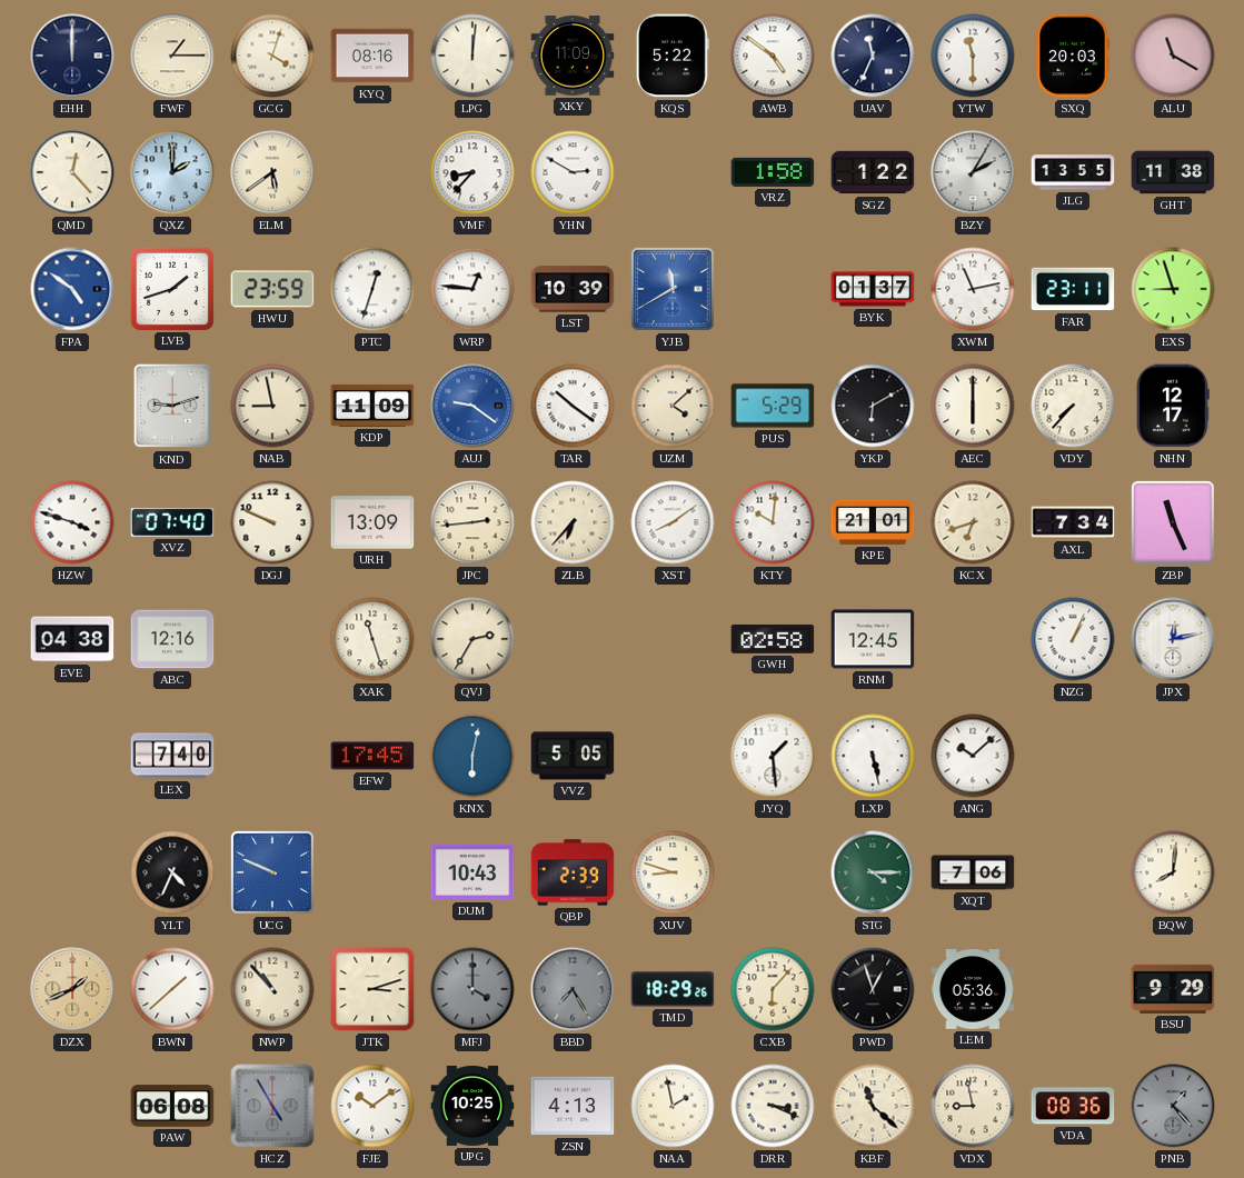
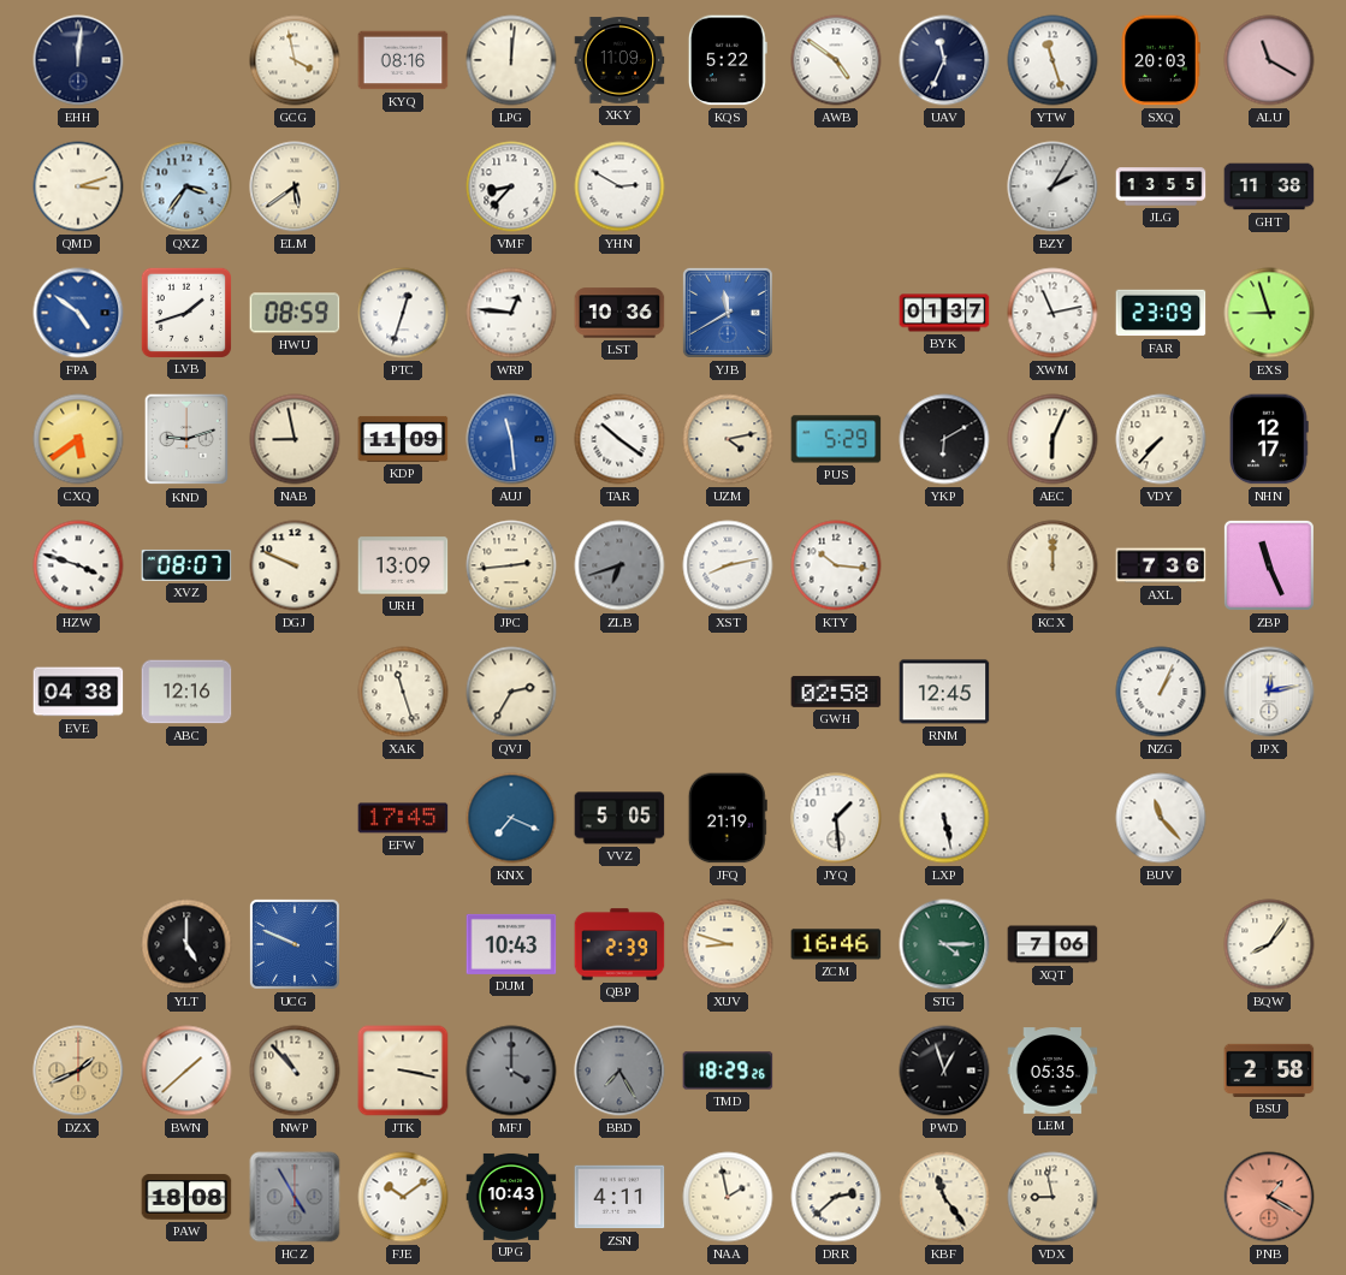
EHH: 12:00 -> 12:01 (78, 60)
FWF: 1:15 -> none (172, 56)
GCG: 4:03 -> 3:58 (295, 60)
YTW: 11:30 -> 11:27 (1053, 60)
QMD: 12:23 -> 3:12 (78, 186)
QXZ: 2:00 -> 3:36 (186, 186)
VRZ: 1:58 -> none (773, 172)
SGZ: 1:22 -> none (873, 172)
HWU: 23:59 -> 08:59 (295, 313)
LST: 10:39 -> 10:36 (619, 313)
FAR: 23:11 -> 23:09 (1161, 313)
CXQ: none -> 5:39 (78, 439)
AUJ: 9:21 -> 11:29 (511, 439)
UZM: 4:08 -> 4:13 (728, 439)
AEC: 6:00 -> 6:04 (1053, 439)
XVZ: 07:40 -> 08:07 (186, 565)
ZLB: 6:37 -> 6:42 (619, 565)
ZLB dial: cream -> grey (619, 565)
XST: 8:09 -> 8:13 (728, 565)
KTY: 10:01 -> 10:16 (836, 565)
KPE: 21:01 -> none (873, 522)
KCX: 6:42 -> 12:00 (1053, 565)
AXL: 7:34 -> 7:36 (1161, 565)
LEX: 7:40 -> none (172, 756)
KNX: 6:02 -> 7:19 (511, 818)
JFQ: none -> 21:19 (728, 818)
ANG: 10:08 -> none (973, 756)
BUV: none -> 11:23 (1161, 818)
YLT: 4:34 -> 5:00 (186, 944)
ZCM: none -> 16:46 (836, 944)
BQW: 8:01 -> 8:06 (1269, 944)
JTK: 3:12 -> 3:17 (403, 1071)
CXB: 6:07 -> none (773, 989)
LEM: 05:36 -> 05:35 (1053, 1071)
BSU: 9:29 -> 2:58 (1269, 1071)
PAW: 06:08 -> 18:08 (186, 1197)
UPG: 10:25 -> 10:43 (511, 1197)
ZSN: 4:13 -> 4:11 (619, 1197)
DRR: 3:19 -> 2:38 (836, 1197)
KBF: 11:22 -> 11:24 (944, 1197)
VDA: 08:36 -> none (1073, 1106)
PNB: 1:23 -> 1:20 (1269, 1197)
PNB dial: grey -> salmon (1269, 1197)
